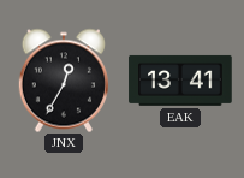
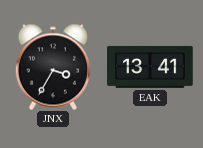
JNX: 12:35 -> 3:35 (53, 67)
